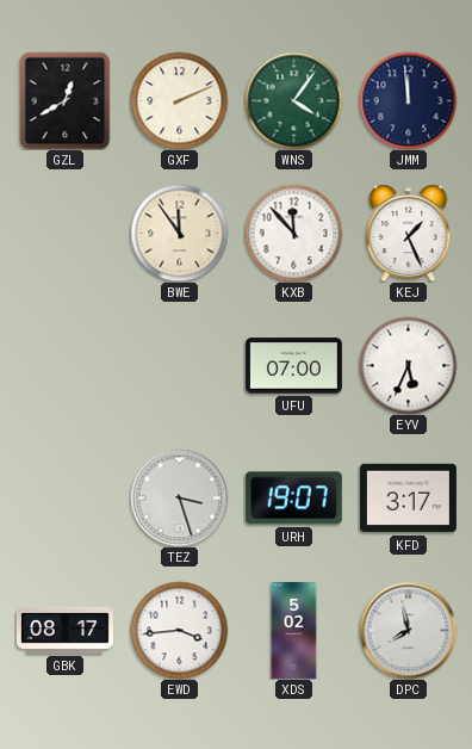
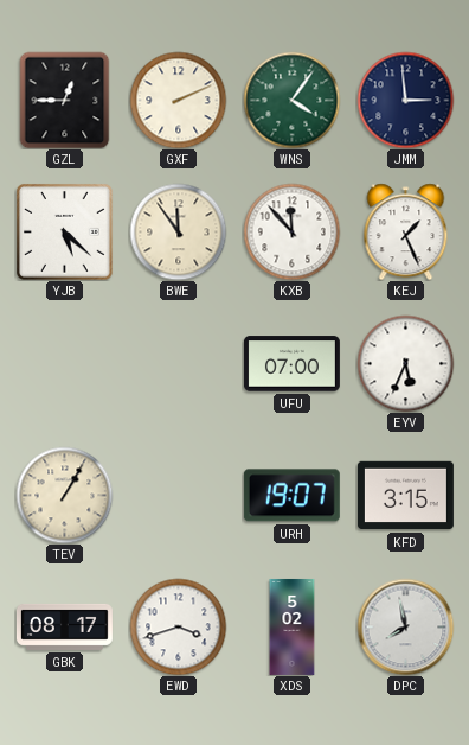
GZL: 12:40 -> 12:45 (65, 100)
JMM: 11:59 -> 2:59 (405, 100)
YJB: none -> 5:22 (64, 231)
TEV: none -> 1:05 (64, 495)
TEZ: 3:27 -> none (179, 497)
KFD: 3:17 -> 3:15 (405, 496)
EWD: 3:44 -> 3:42 (178, 626)
